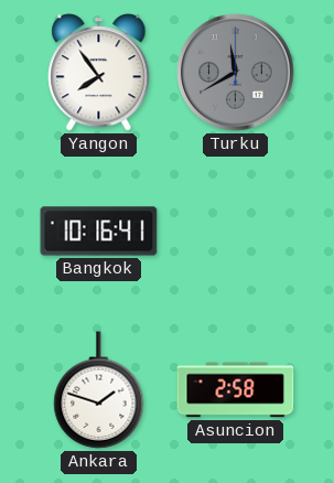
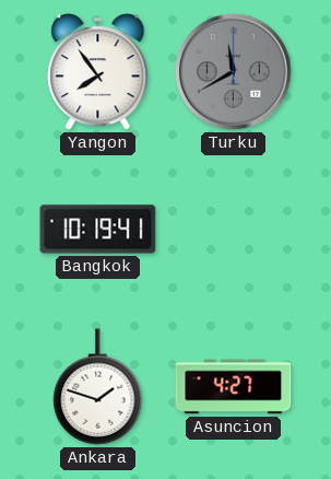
Bangkok: 10:16 -> 10:19 (98, 230)
Asuncion: 2:58 -> 4:27 (234, 387)
